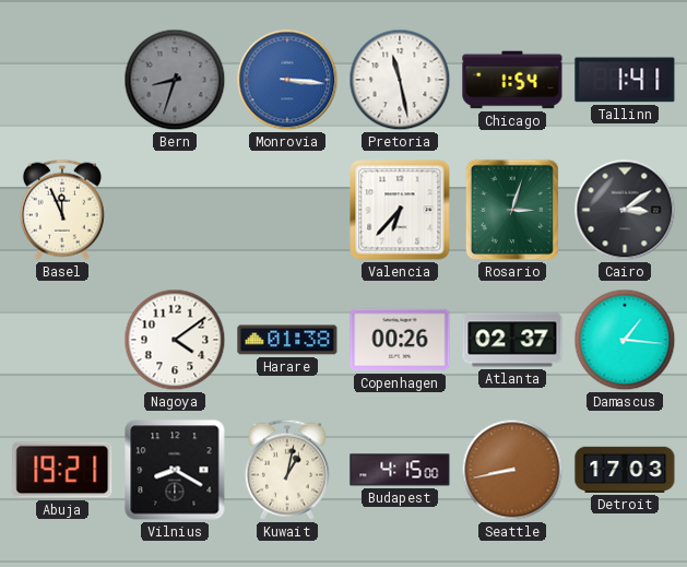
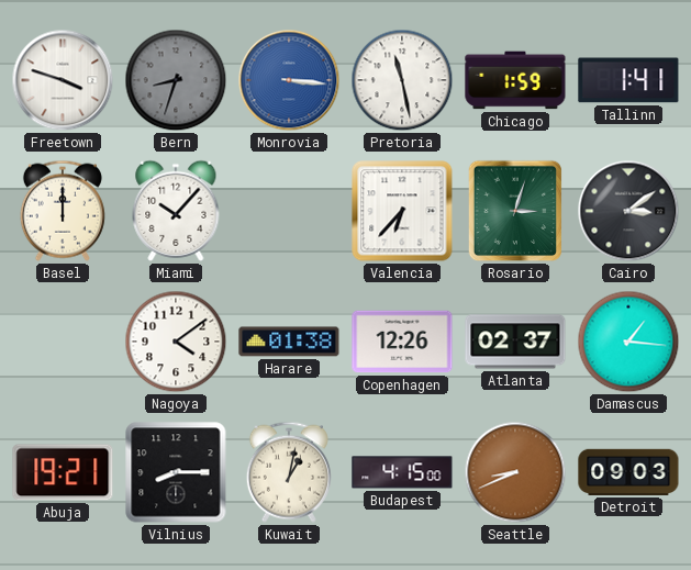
Freetown: none -> 3:48 (63, 80)
Chicago: 1:54 -> 1:59 (515, 80)
Basel: 11:56 -> 12:00 (63, 211)
Miami: none -> 10:07 (176, 211)
Copenhagen: 00:26 -> 12:26 (402, 342)
Vilnius: 8:20 -> 8:15 (176, 472)
Seattle: 8:43 -> 8:41 (515, 472)
Detroit: 17:03 -> 09:03 (628, 472)
